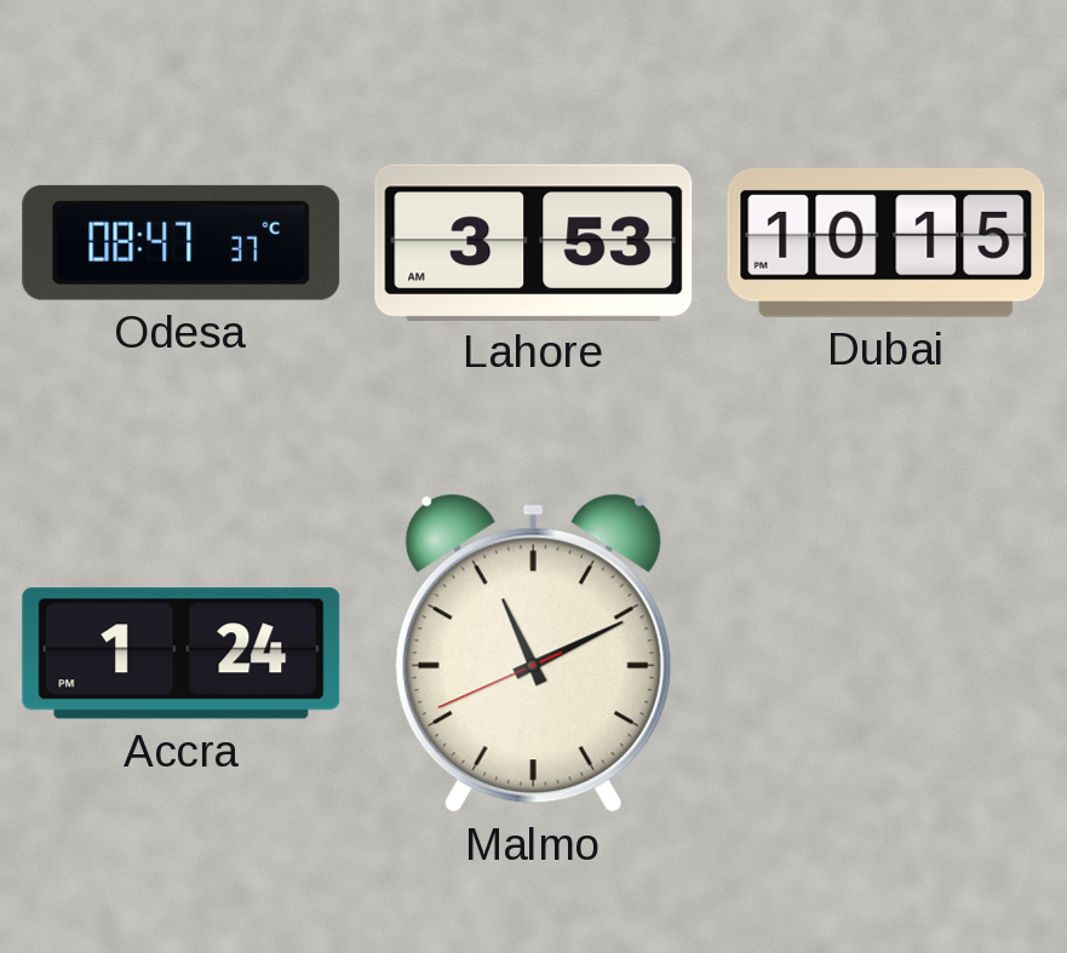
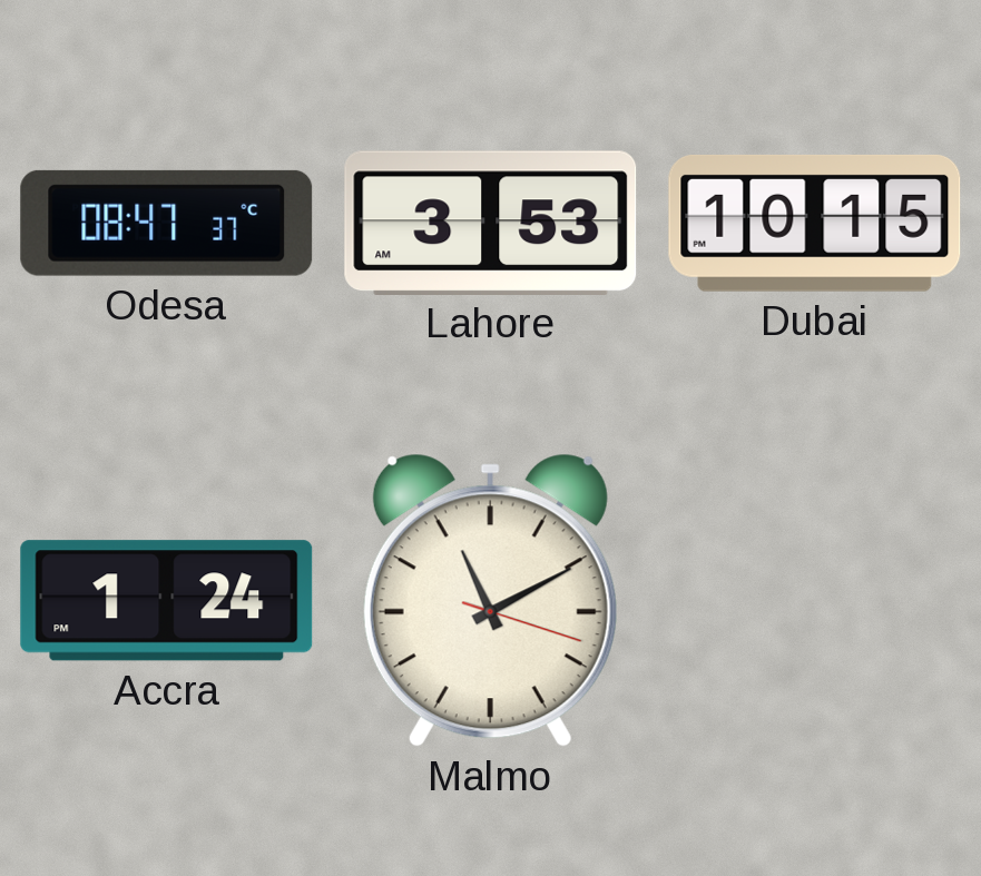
Malmo: 11:10:41 -> 11:10:18 (490, 600)
